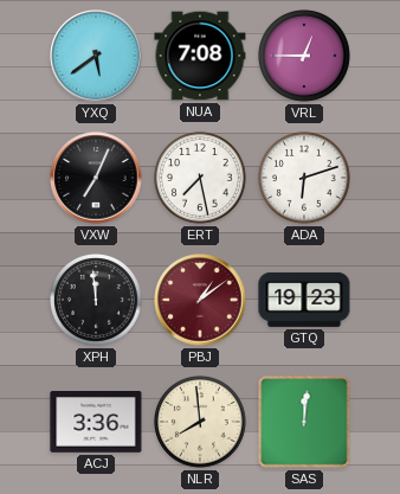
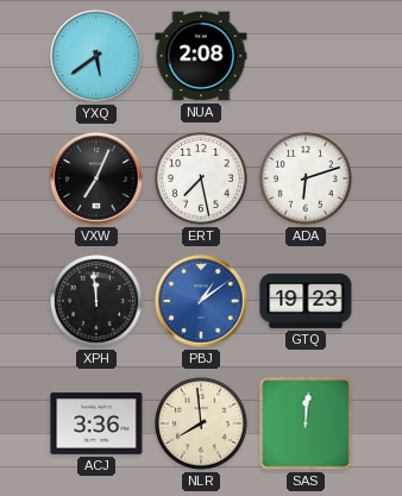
NUA: 7:08 -> 2:08 (201, 56)
VRL: 12:45 -> none (305, 57)
PBJ dial: burgundy -> blue (201, 301)
